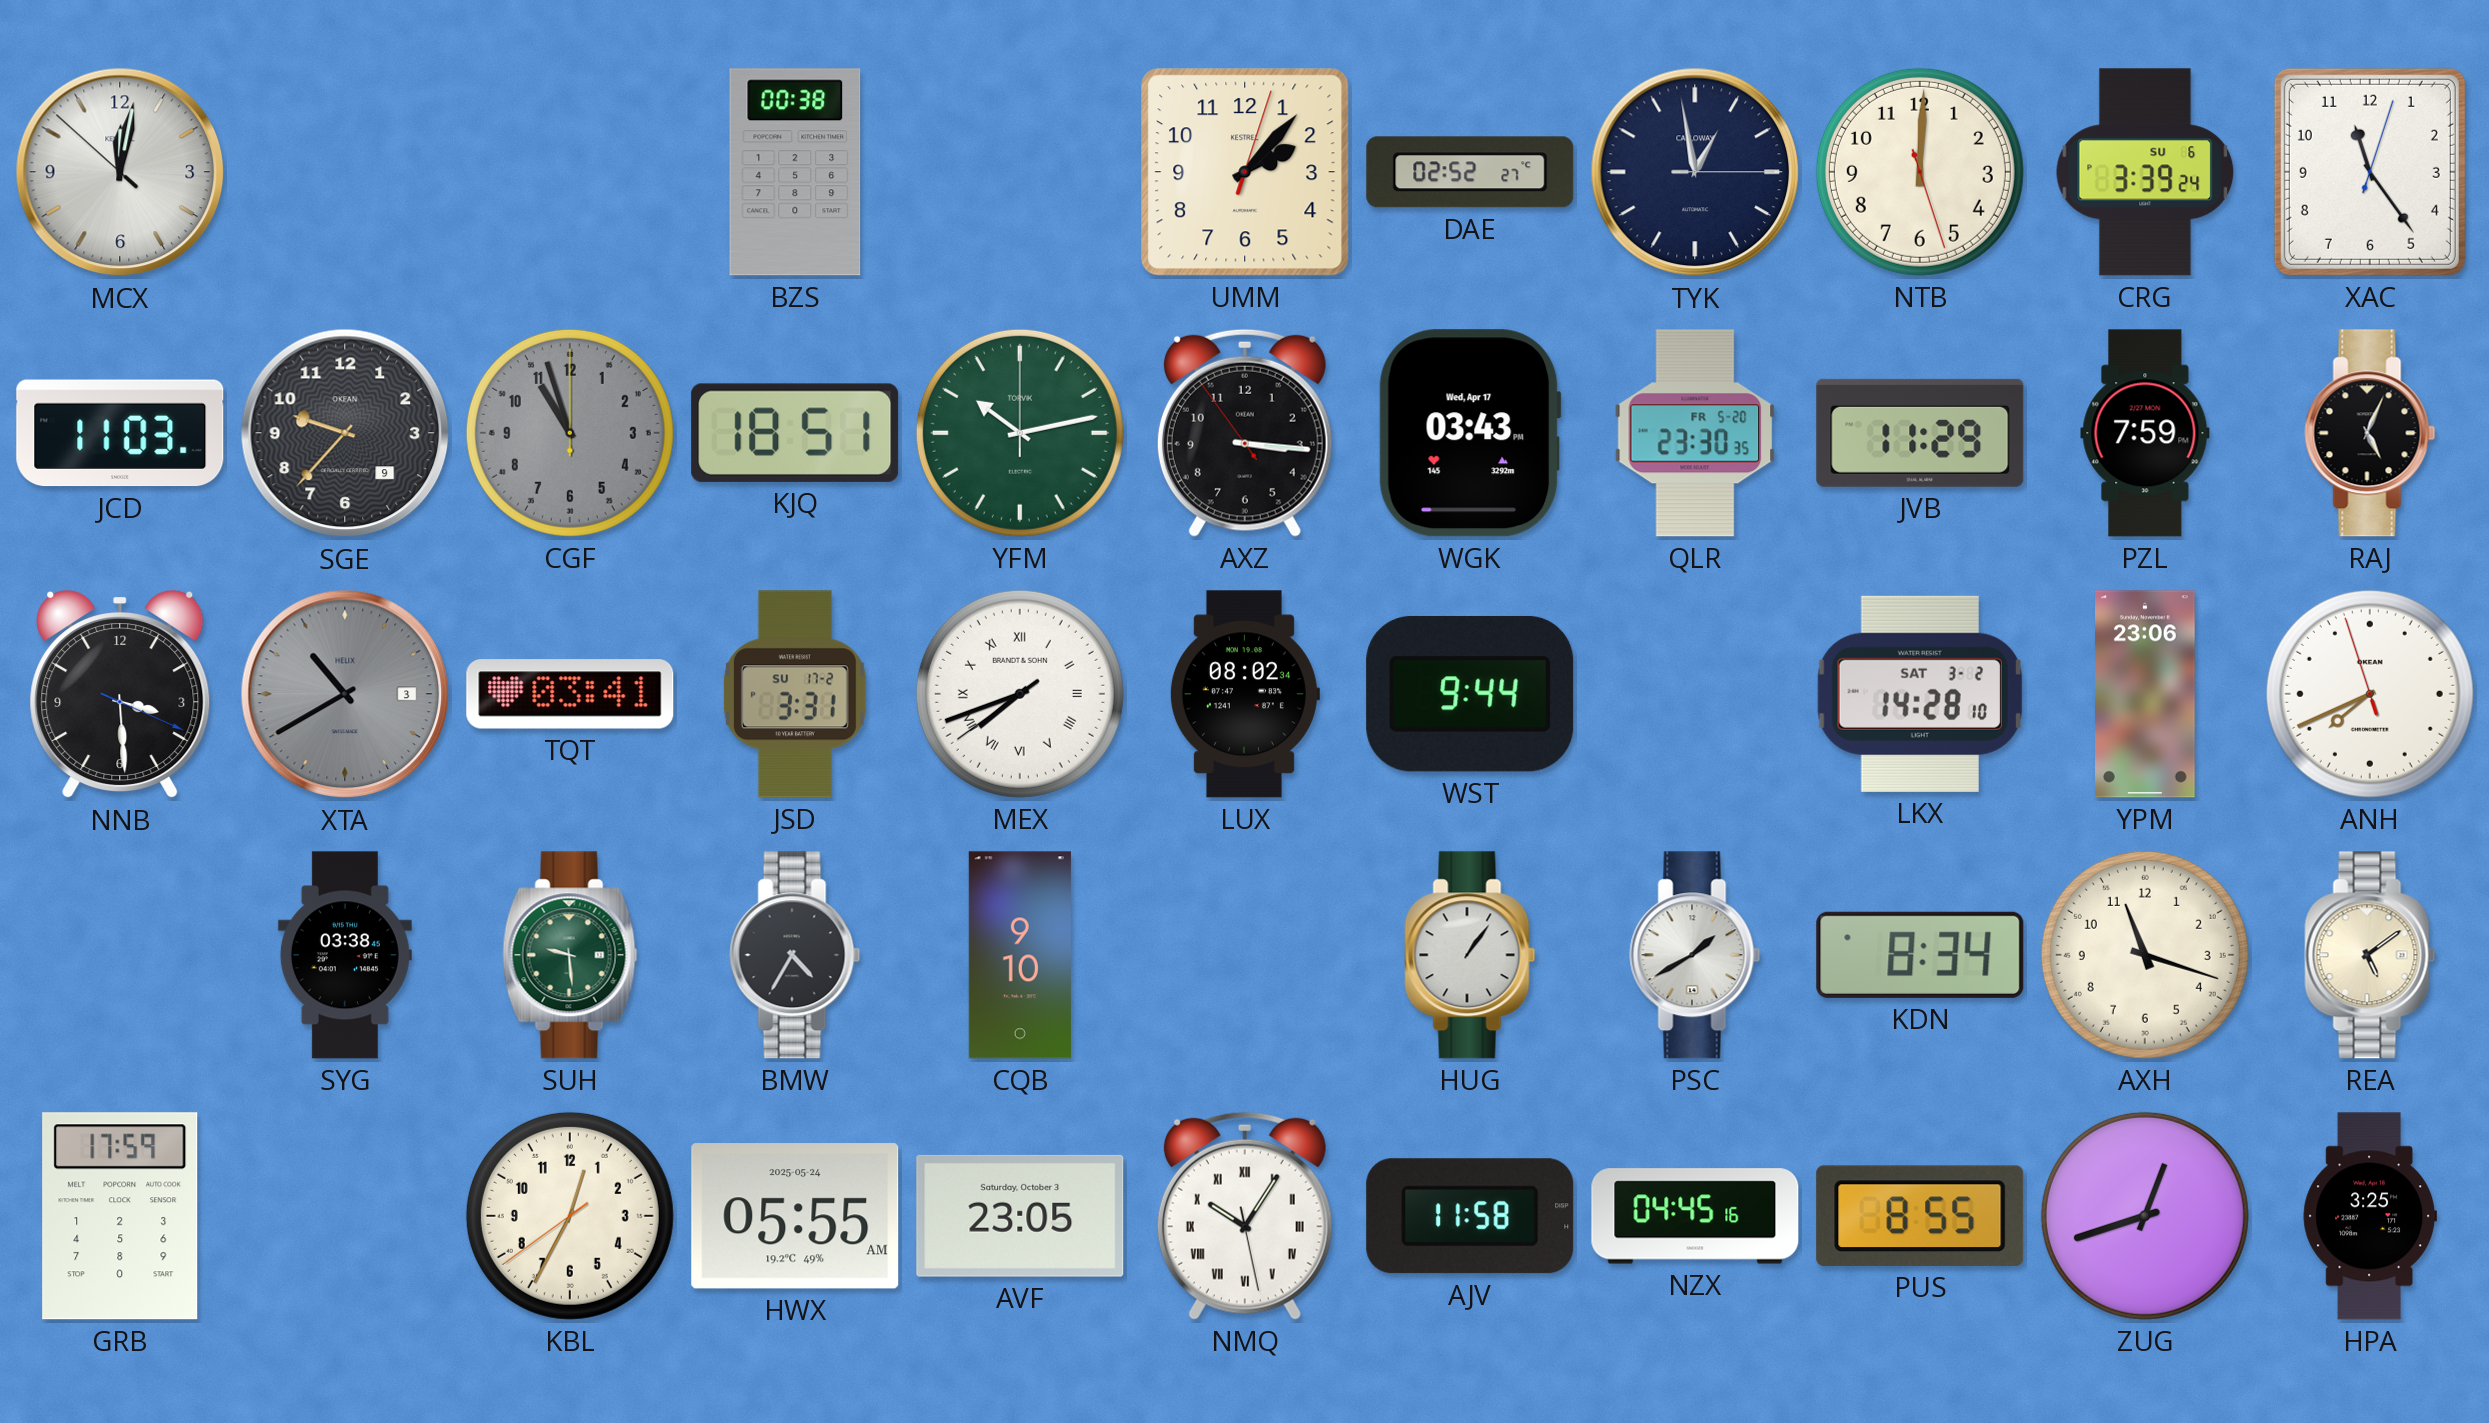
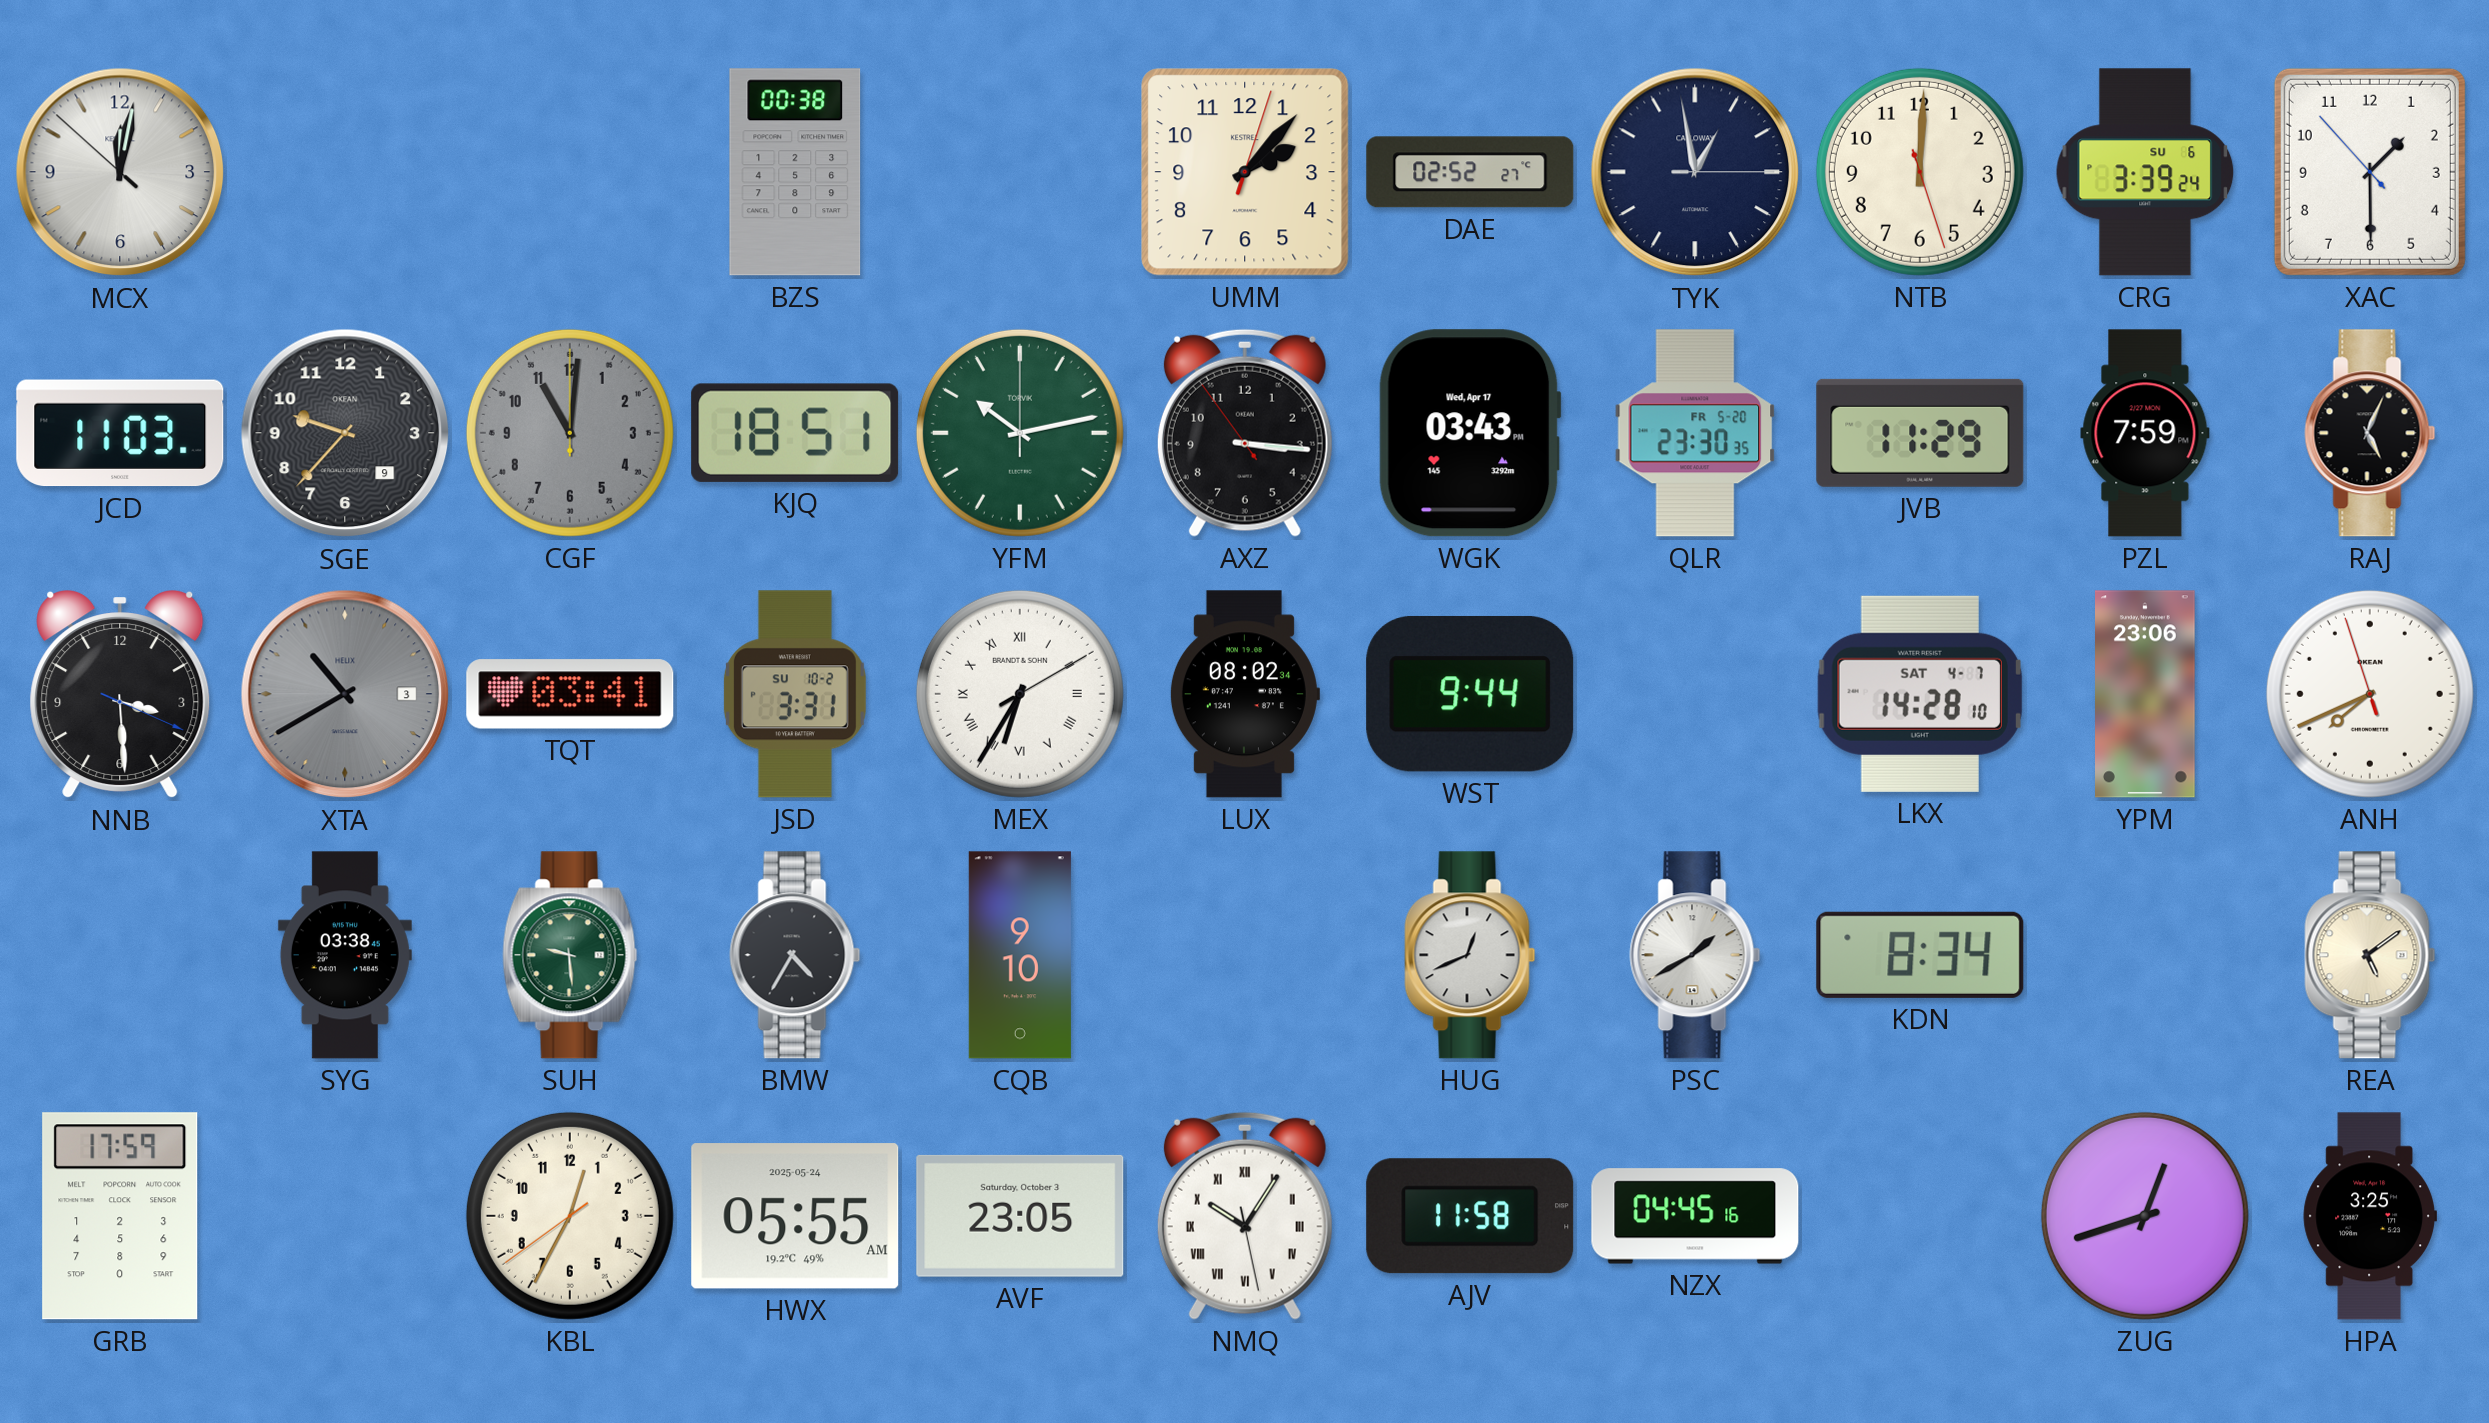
XAC: 11:24 -> 1:29 (2370, 172)
CGF: 10:57 -> 11:01 (570, 433)
JSD date: SU 17-2 -> SU 10-2 (795, 694)
MEX: 7:41 -> 6:35 (1020, 694)
LKX date: SAT 3-2 -> SAT 4-7 (1920, 694)
HUG: 1:06 -> 12:41 (1470, 955)
AXH: 11:18 -> none (2145, 955)
PUS: 8:55 -> none (1920, 1216)
